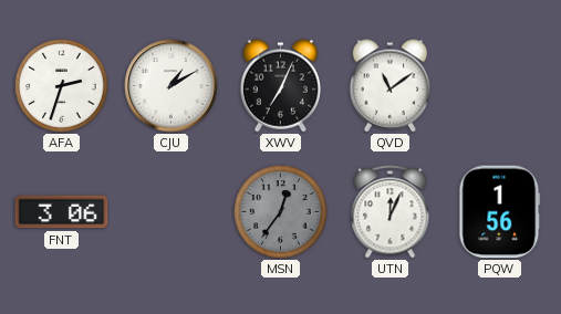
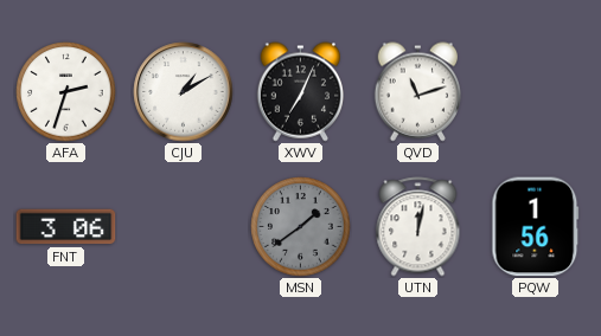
QVD: 11:09 -> 11:12 (417, 92)
MSN: 12:36 -> 1:39 (301, 227)
UTN: 12:04 -> 12:02 (418, 227)
